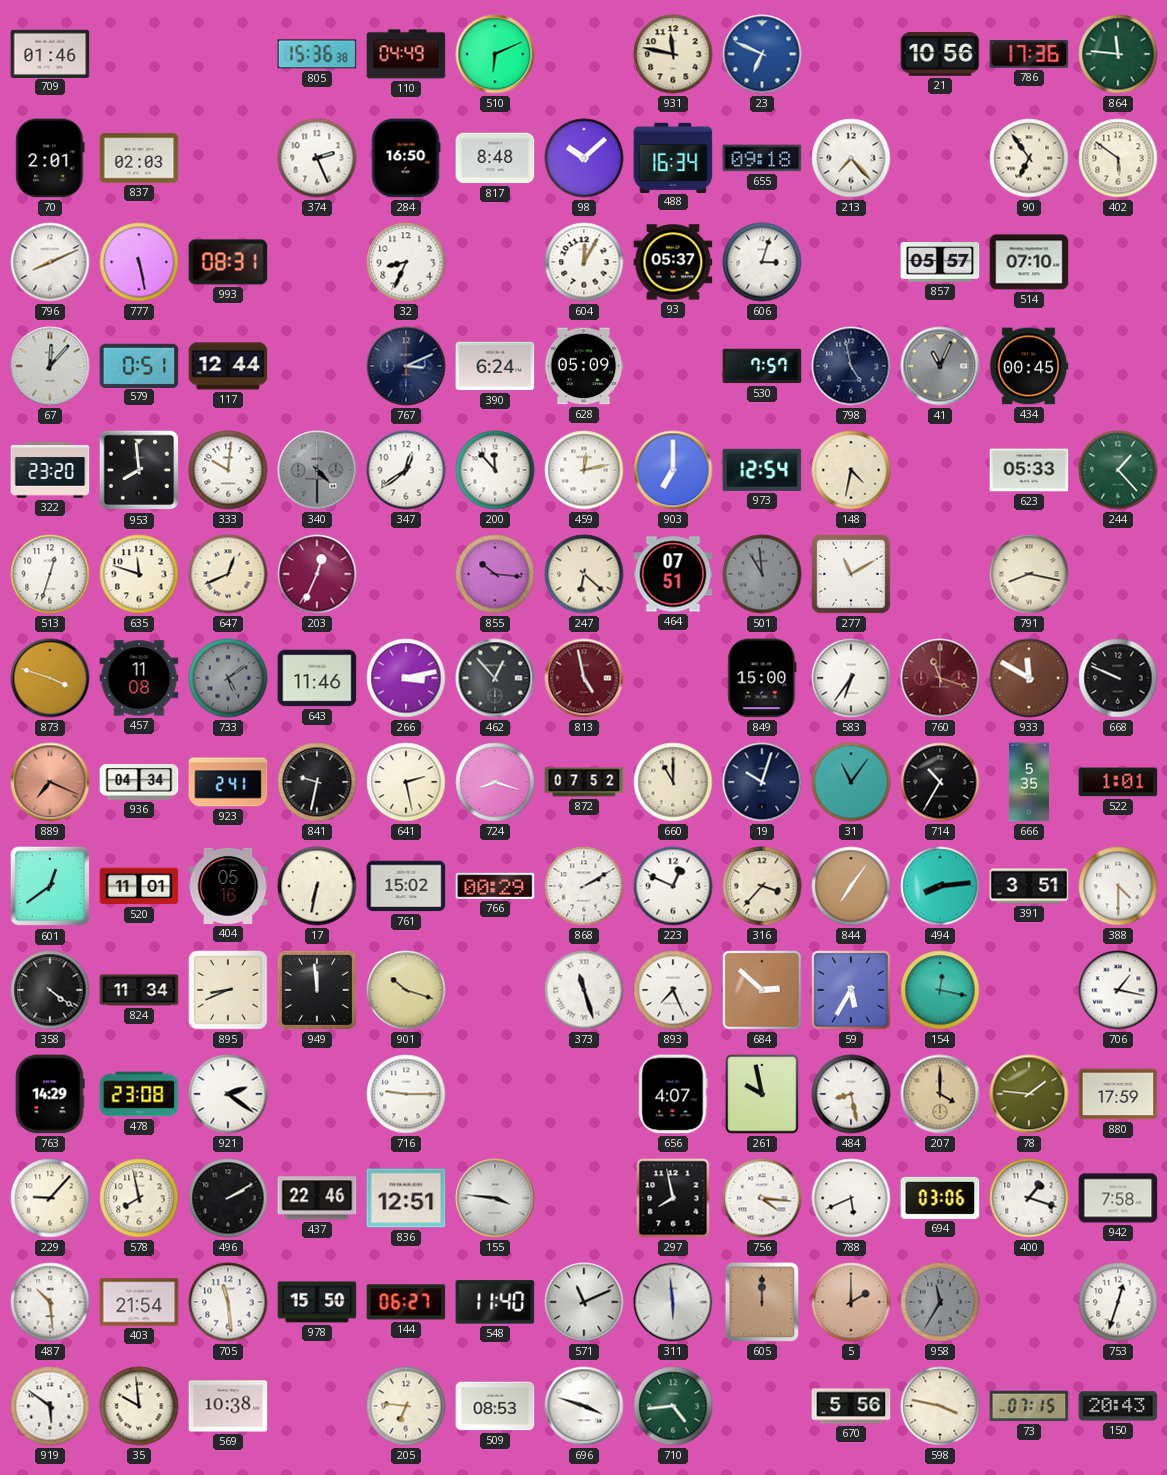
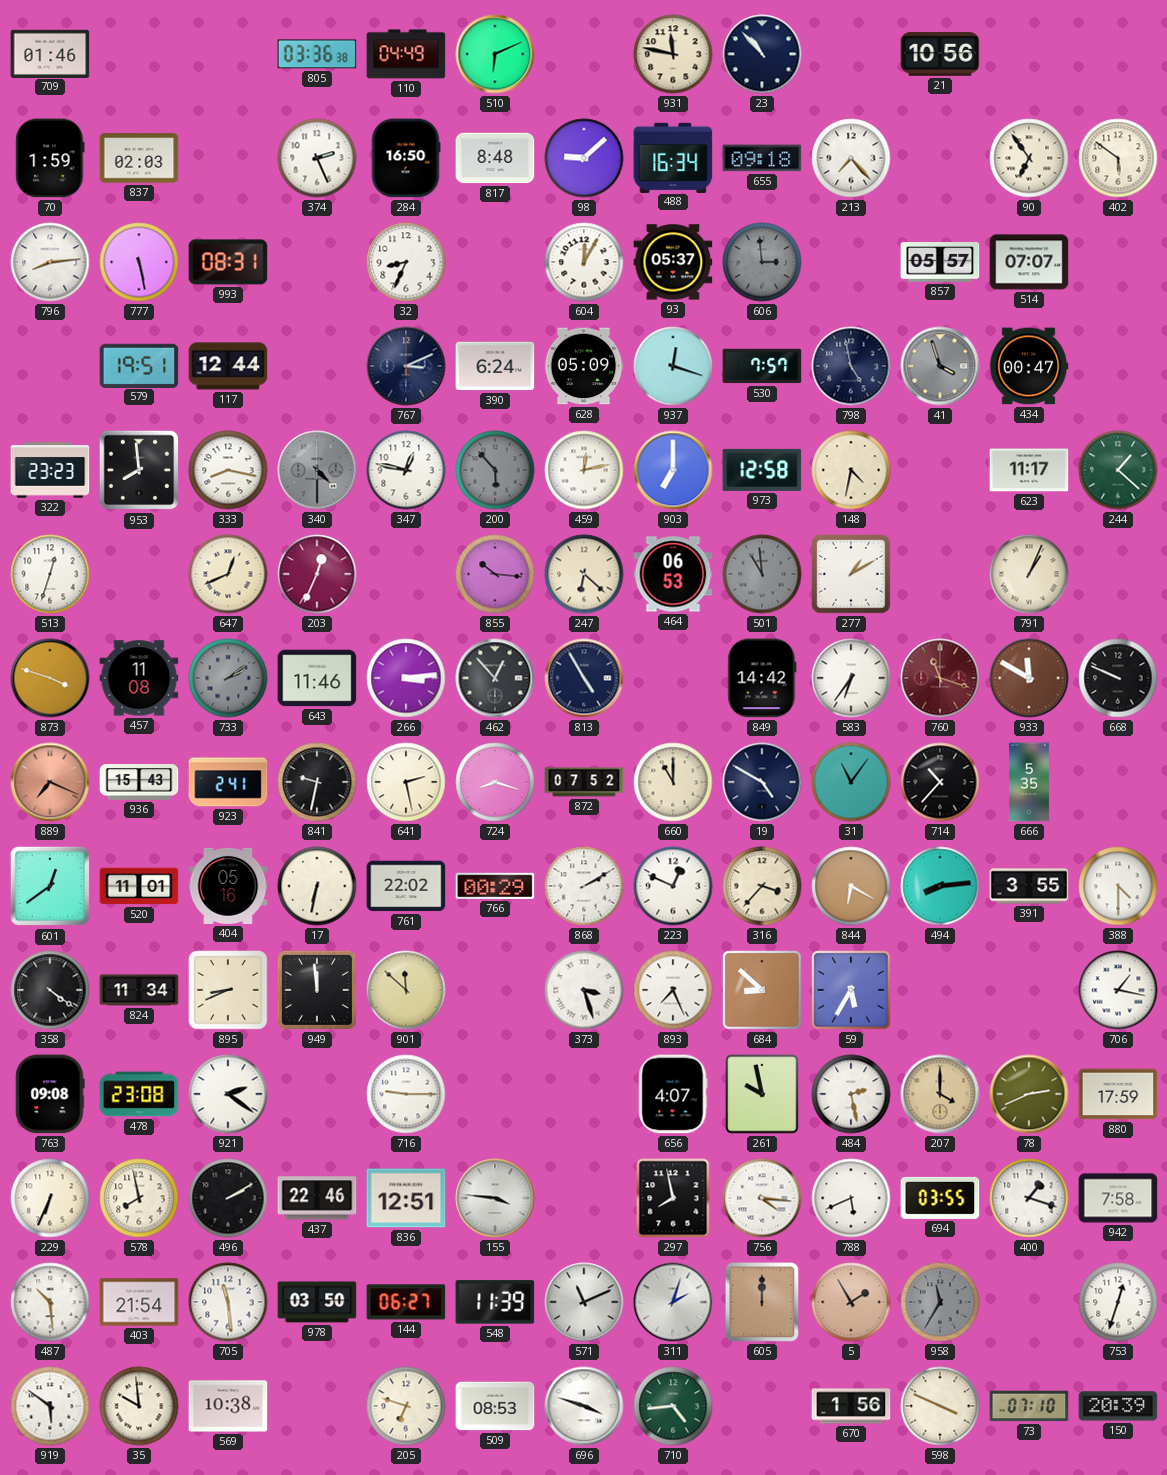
805: 15:36 -> 03:36 (317, 54)
23: 6:49 -> 10:53 (762, 54)
23 dial: blue -> navy (762, 54)
786: 17:36 -> none (1029, 55)
864: 11:46 -> none (1118, 54)
70: 2:01 -> 1:59 (50, 158)
98: 10:08 -> 9:08 (584, 158)
796: 8:11 -> 8:14 (50, 262)
606: 3:03 -> 2:59 (762, 262)
606 dial: white -> grey (762, 262)
514: 07:10 -> 07:07 (1029, 262)
67: 12:07 -> none (50, 366)
579: 0:51 -> 19:51 (139, 365)
937: none -> 12:18 (673, 366)
41: 11:04 -> 3:57 (940, 366)
434: 00:45 -> 00:47 (1029, 366)
322: 23:20 -> 23:23 (50, 470)
333: 10:01 -> 8:17 (228, 470)
347: 12:39 -> 12:47 (406, 470)
200: 11:53 -> 5:53 (495, 470)
200 dial: white -> grey (495, 470)
973: 12:54 -> 12:58 (762, 470)
623: 05:33 -> 11:17 (1029, 470)
244: 1:23 -> 1:22 (1118, 470)
635: 11:48 -> none (139, 574)
464: 07:51 -> 06:53 (673, 574)
277: 11:10 -> 1:10 (851, 574)
791: 8:17 -> 1:04 (1029, 574)
733: 5:09 -> 2:09 (228, 678)
266: 3:13 -> 3:14 (406, 678)
813: 4:58 -> 4:55 (584, 678)
813 dial: burgundy -> navy (584, 678)
849: 15:00 -> 14:42 (762, 678)
936: 04:34 -> 15:43 (139, 782)
19: 10:03 -> 4:50 (762, 782)
714: 10:35 -> 10:37 (940, 782)
522: 1:01 -> none (1118, 782)
761: 15:02 -> 22:02 (406, 886)
844: 7:06 -> 6:20 (851, 886)
391: 3:51 -> 3:55 (1029, 886)
901: 10:18 -> 11:52 (406, 990)
373: 11:27 -> 3:27 (584, 990)
684: 2:52 -> 8:52 (762, 990)
154: 12:17 -> none (940, 990)
763: 14:29 -> 09:08 (50, 1094)
484: 8:28 -> 2:28 (851, 1094)
78: 1:46 -> 2:41 (1029, 1094)
229: 9:07 -> 6:34 (50, 1198)
694: 03:06 -> 03:55 (940, 1198)
978: 15:50 -> 03:50 (317, 1302)
548: 11:40 -> 11:39 (495, 1302)
311: 5:59 -> 2:03 (673, 1302)
5: 2:00 -> 1:55 (851, 1302)
205: 6:46 -> 6:48 (406, 1406)
670: 5:56 -> 1:56 (851, 1406)
598: 3:47 -> 3:49 (940, 1406)
73: 07:15 -> 07:10 (1029, 1406)
150: 20:43 -> 20:39 (1118, 1406)
